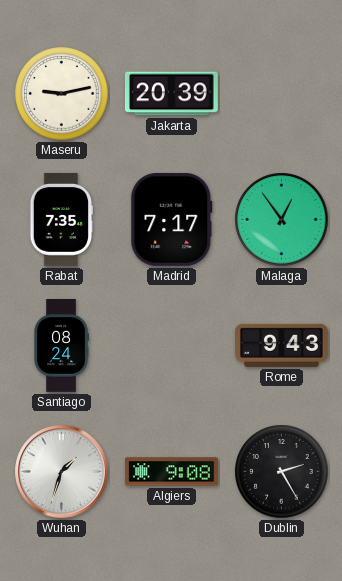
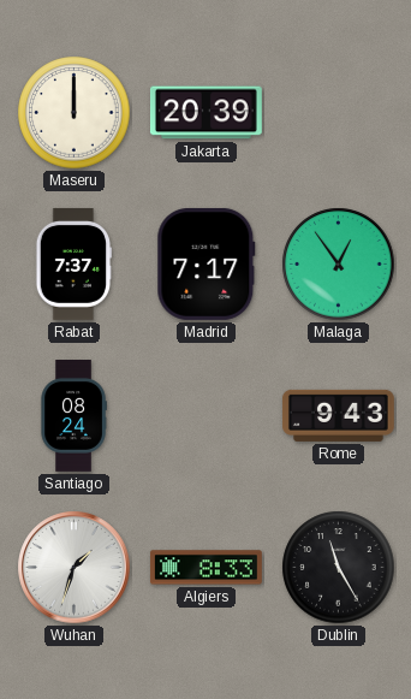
Maseru: 9:13 -> 12:00 (75, 113)
Rabat: 7:35 -> 7:37 (72, 265)
Algiers: 9:08 -> 8:33 (205, 568)
Dublin: 2:25 -> 11:25 (339, 568)
